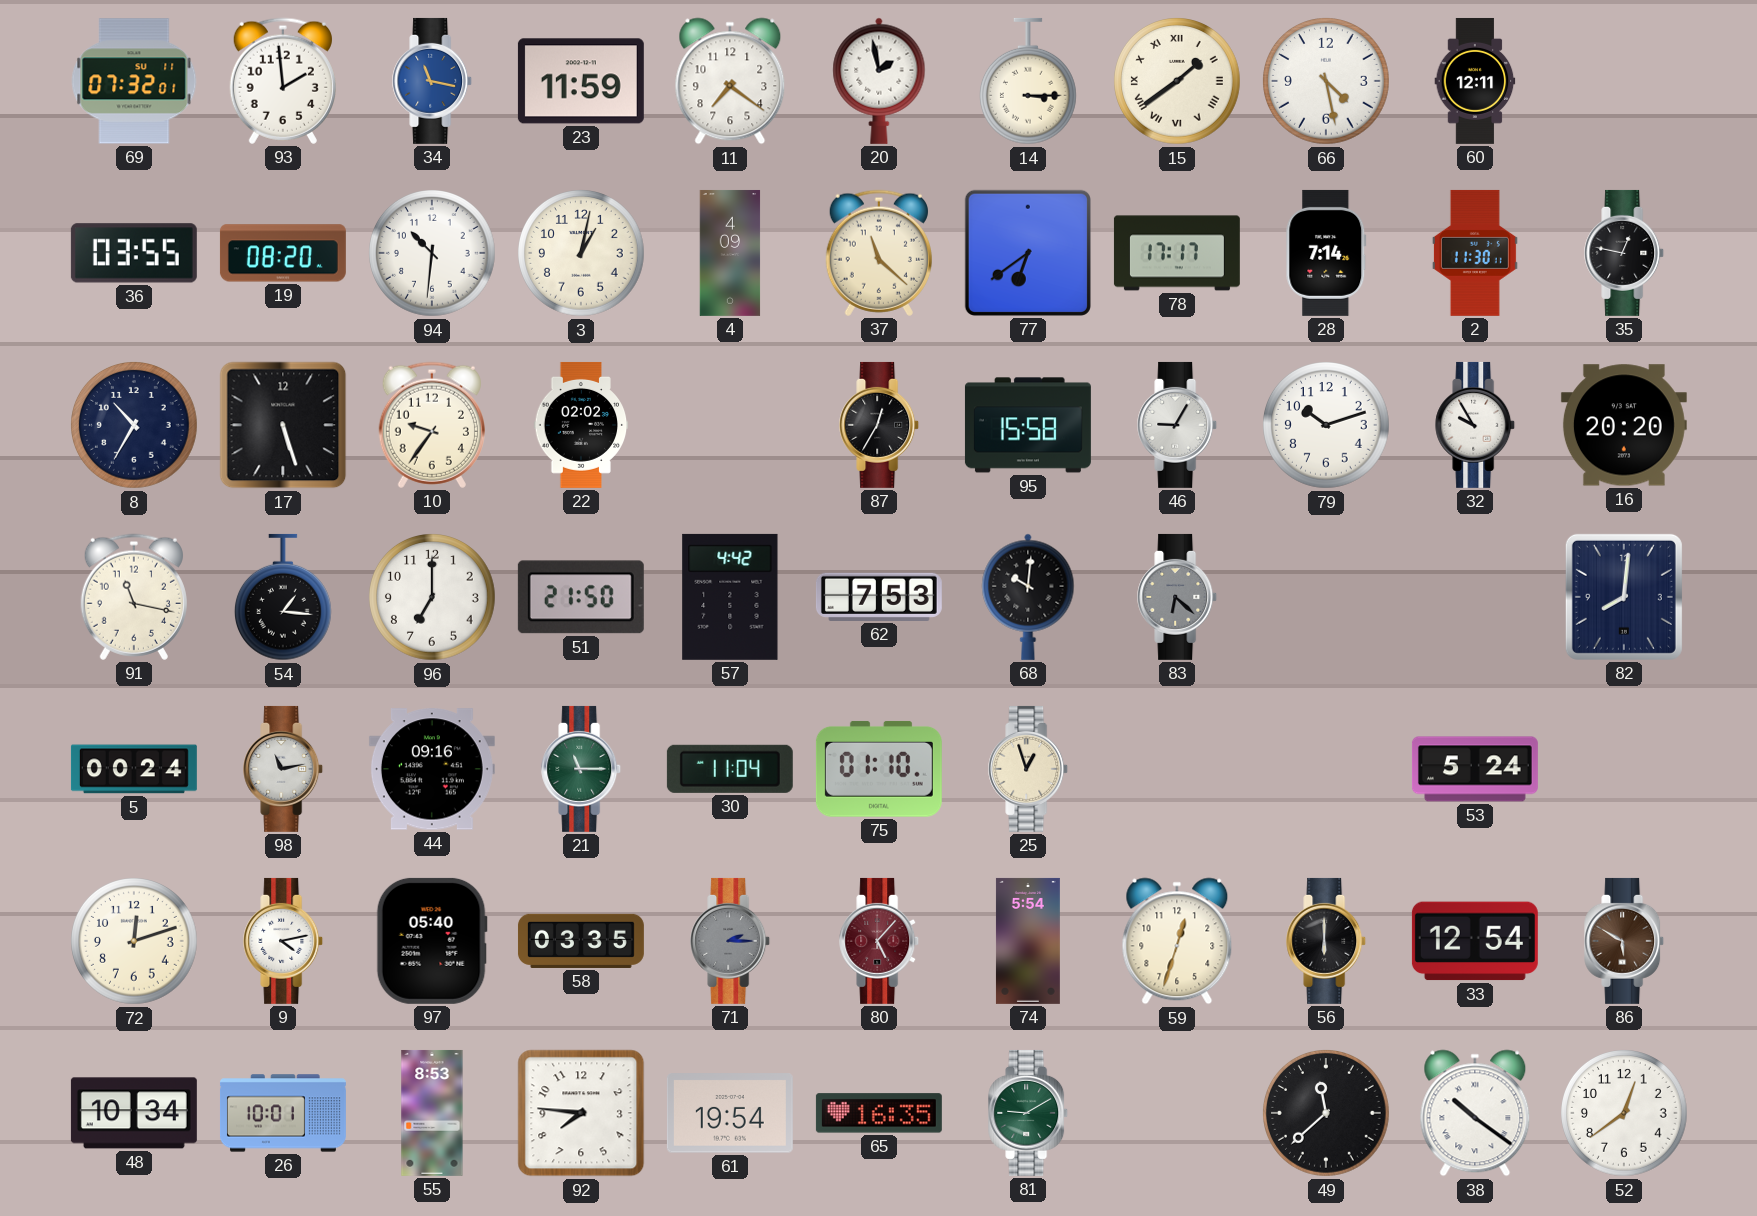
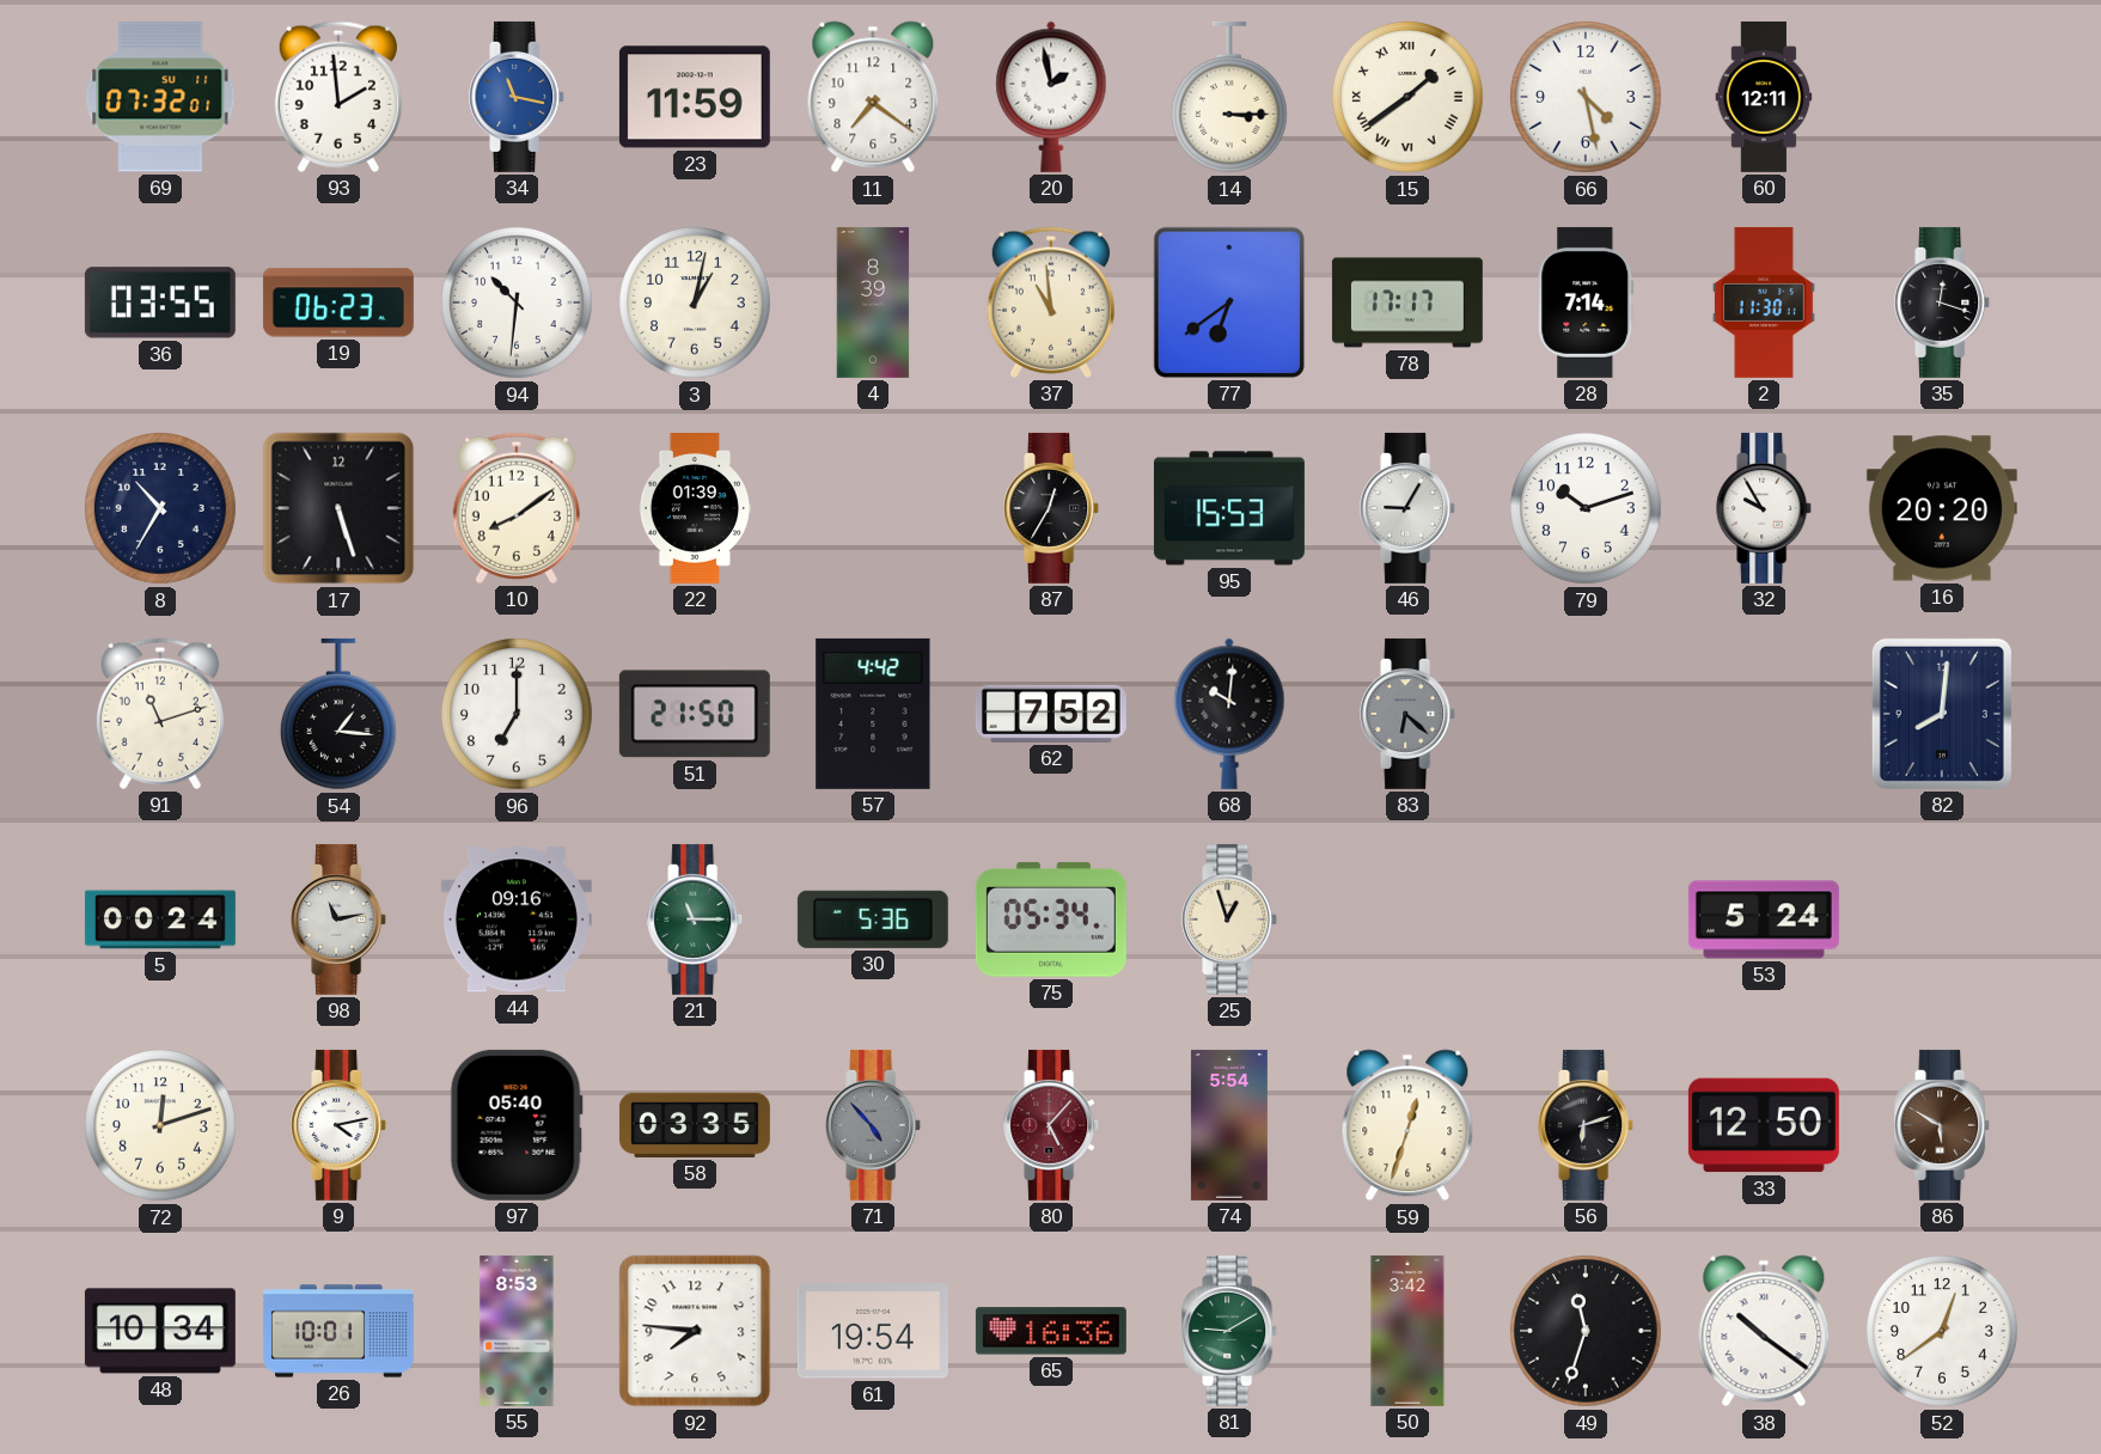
19: 08:20 -> 06:23 (338, 303)
4: 4:09 -> 8:39 (873, 303)
37: 11:22 -> 10:59 (1051, 303)
35: 12:47 -> 12:18 (1943, 303)
10: 9:36 -> 8:09 (517, 508)
22: 02:02 -> 01:39 (695, 508)
95: 15:58 -> 15:53 (1229, 508)
91: 11:17 -> 11:12 (160, 714)
62: 7:53 -> 7:52 (1051, 714)
30: 11:04 -> 5:36 (873, 920)
75: 01:10 -> 05:34 (1051, 920)
71: 2:15 -> 4:53 (874, 1125)
56: 6:00 -> 6:12 (1587, 1125)
33: 12:54 -> 12:50 (1764, 1125)
65: 16:35 -> 16:36 (1051, 1331)
50: none -> 3:42 (1407, 1331)
49: 11:38 -> 11:33 (1587, 1332)
